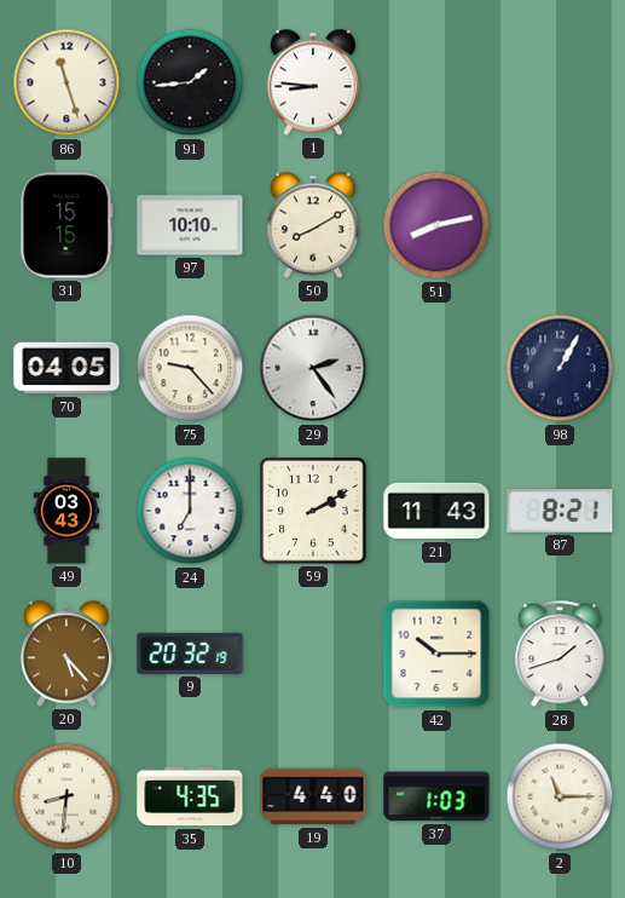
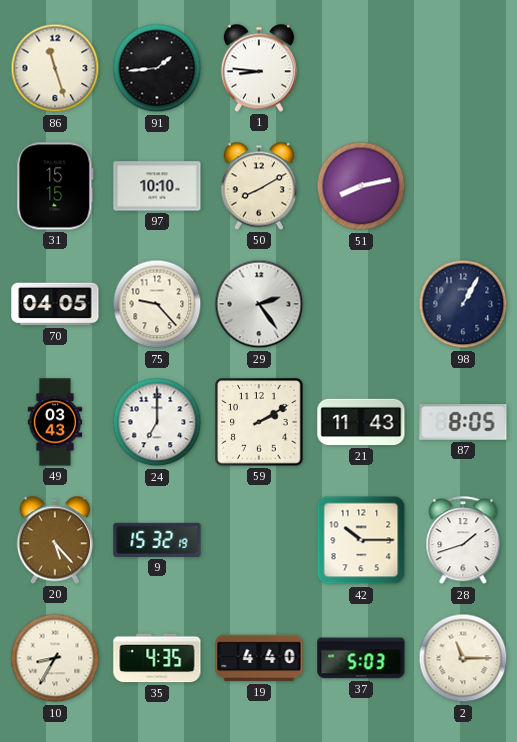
87: 8:21 -> 8:05 (463, 422)
9: 20:32 -> 15:32 (157, 540)
10: 8:31 -> 8:35 (55, 658)
37: 1:03 -> 5:03 (361, 658)
